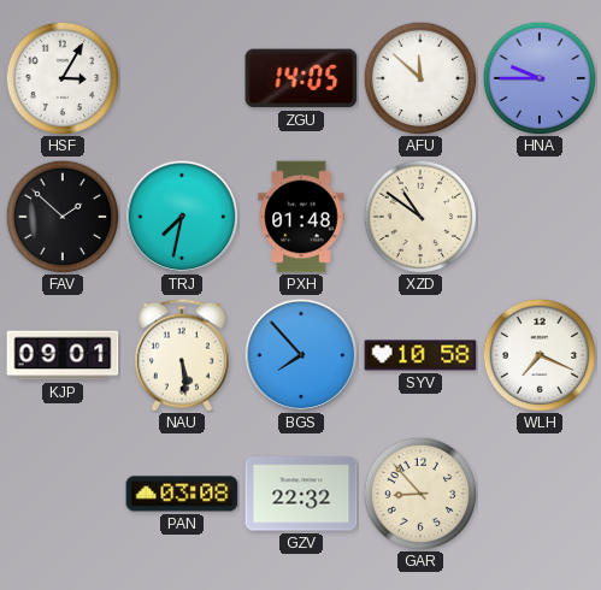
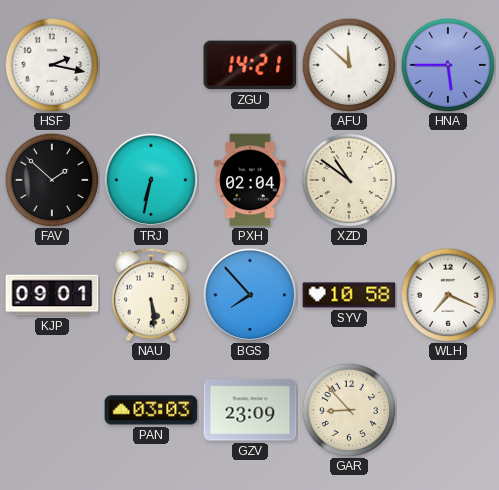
HSF: 3:05 -> 2:17 (52, 65)
ZGU: 14:05 -> 14:21 (250, 65)
HNA: 9:45 -> 5:45 (448, 65)
TRJ: 7:32 -> 6:32 (151, 180)
PXH: 01:48 -> 02:04 (250, 180)
PAN: 03:08 -> 03:03 (151, 410)
GZV: 22:32 -> 23:09 (250, 410)
